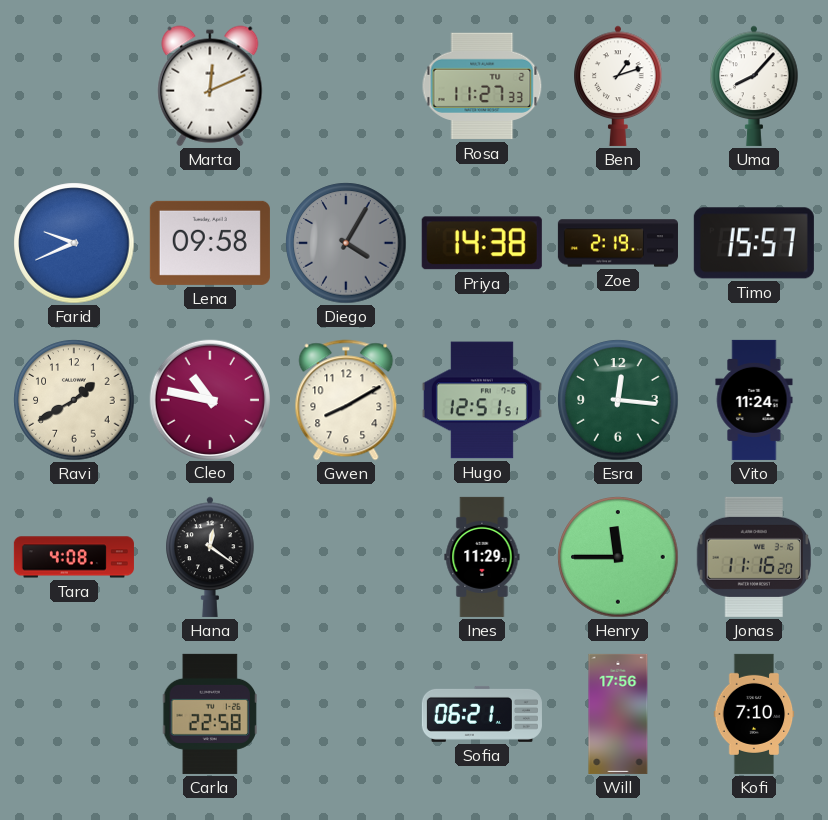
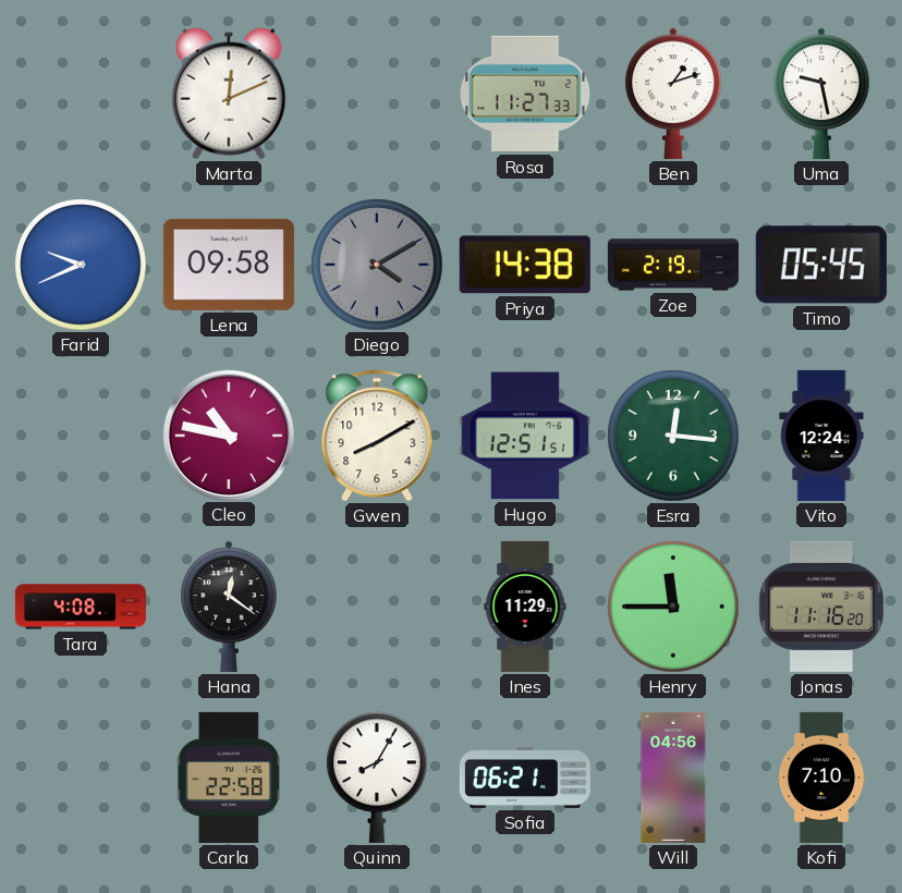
Uma: 8:07 -> 9:28 (821, 94)
Diego: 4:05 -> 4:10 (377, 265)
Timo: 15:57 -> 05:45 (821, 265)
Ravi: 1:40 -> none (74, 400)
Vito: 11:24 -> 12:24 (821, 436)
Quinn: none -> 8:05 (377, 778)
Will: 17:56 -> 04:56 (673, 778)
